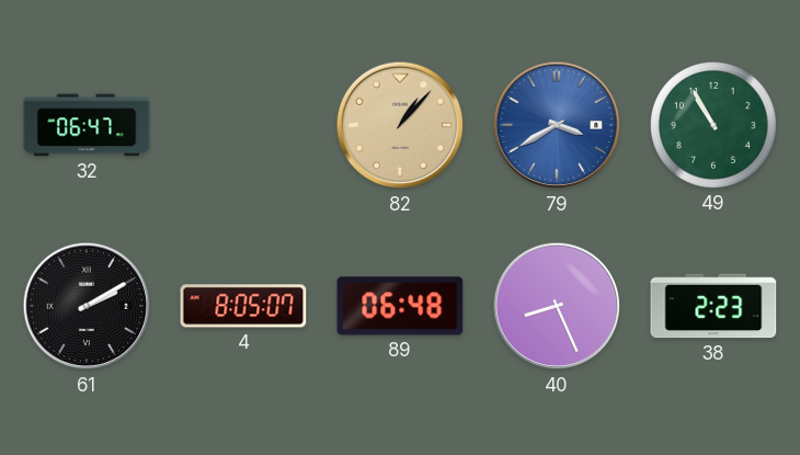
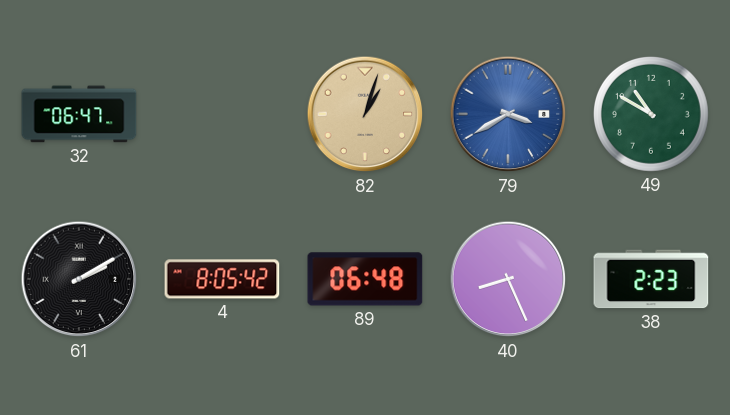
82: 1:07 -> 1:03 (365, 114)
49: 10:55 -> 10:50 (651, 114)
4: 8:05:07 -> 8:05:42 (222, 279)
